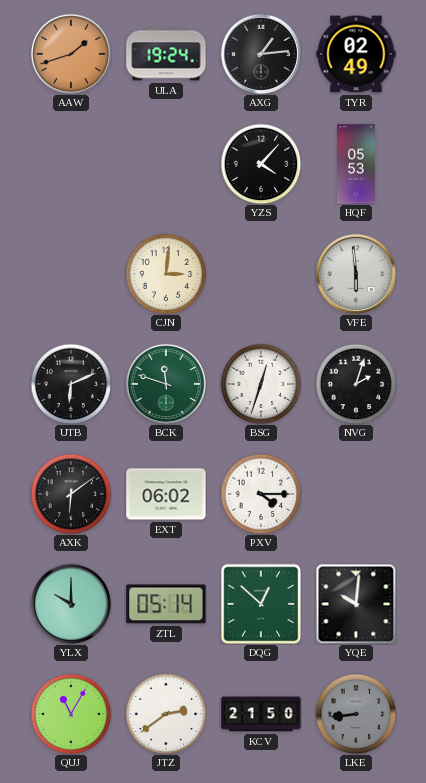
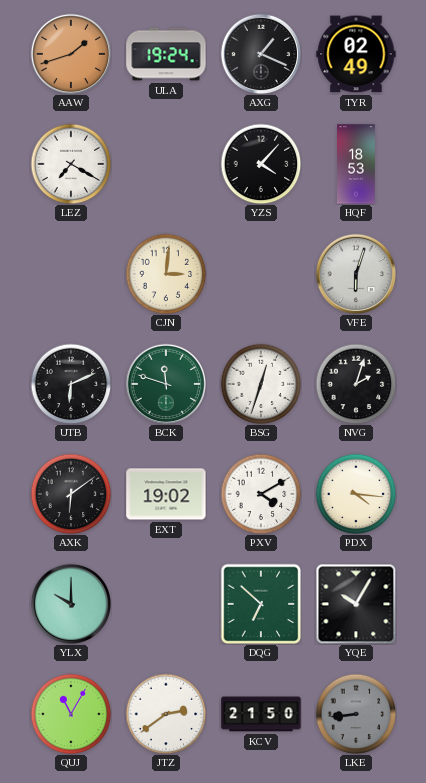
AXG: 1:14 -> 1:19 (260, 53)
LEZ: none -> 7:20 (71, 164)
HQF: 05:53 -> 18:53 (357, 164)
VFE: 5:59 -> 6:03 (355, 273)
EXT: 06:02 -> 19:02 (166, 494)
PXV: 4:15 -> 4:10 (261, 494)
PDX: none -> 4:16 (356, 494)
ZTL: 05:14 -> none (166, 604)
DQG: 12:52 -> 6:52 (261, 604)
YQE: 10:01 -> 10:05 (356, 604)
